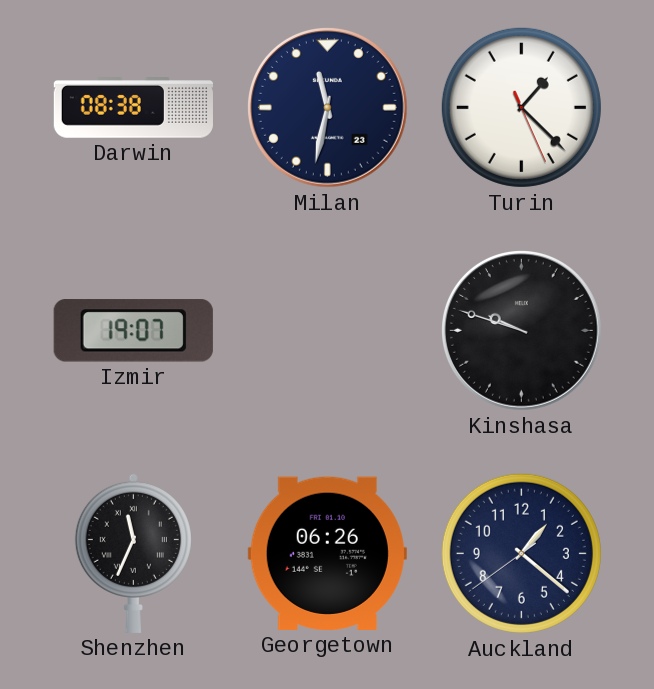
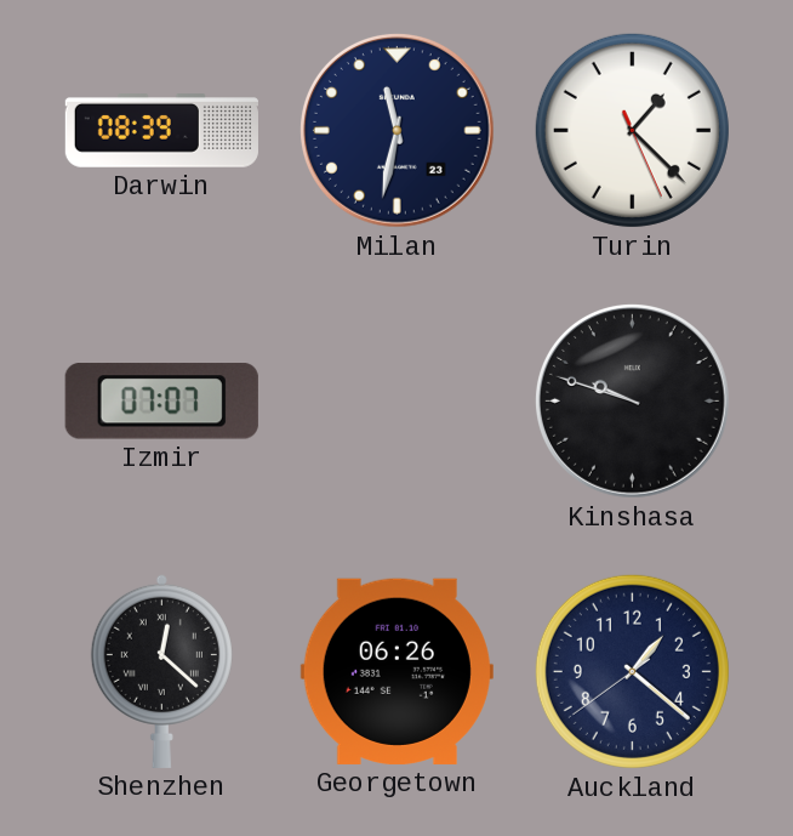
Darwin: 08:38 -> 08:39 (161, 131)
Izmir: 19:07 -> 07:07 (161, 402)
Shenzhen: 11:34 -> 12:22 (161, 671)
